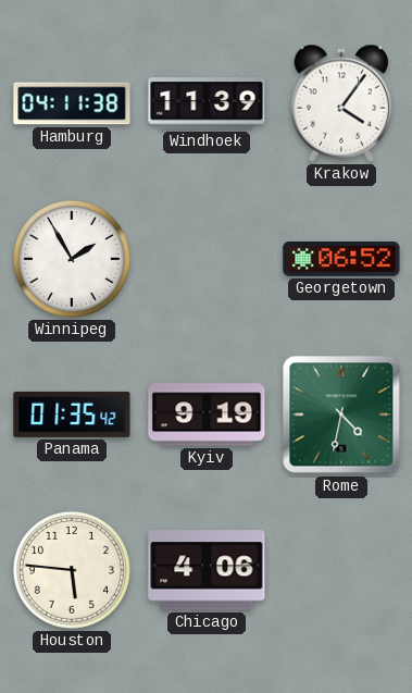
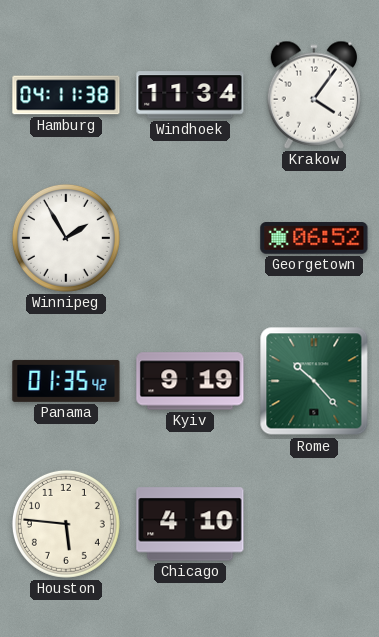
Windhoek: 11:39 -> 11:34 (190, 95)
Rome: 4:32 -> 10:23 (314, 381)
Chicago: 4:06 -> 4:10 (190, 524)
